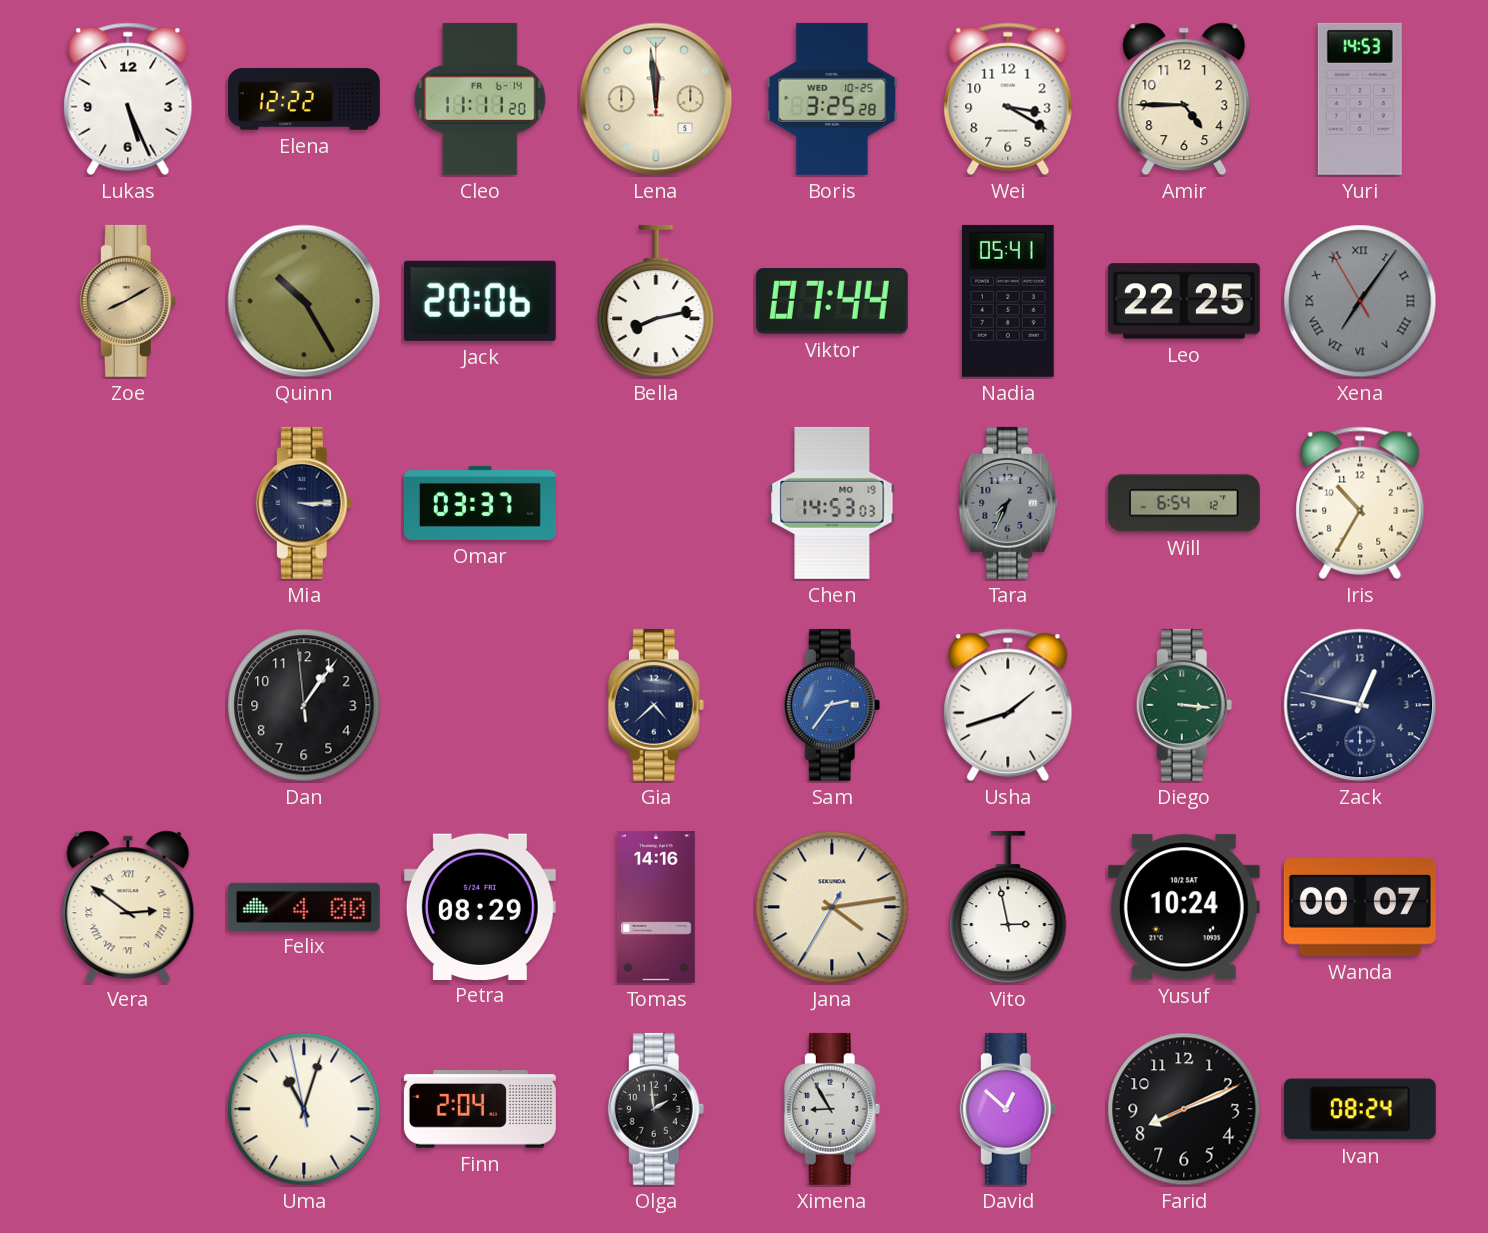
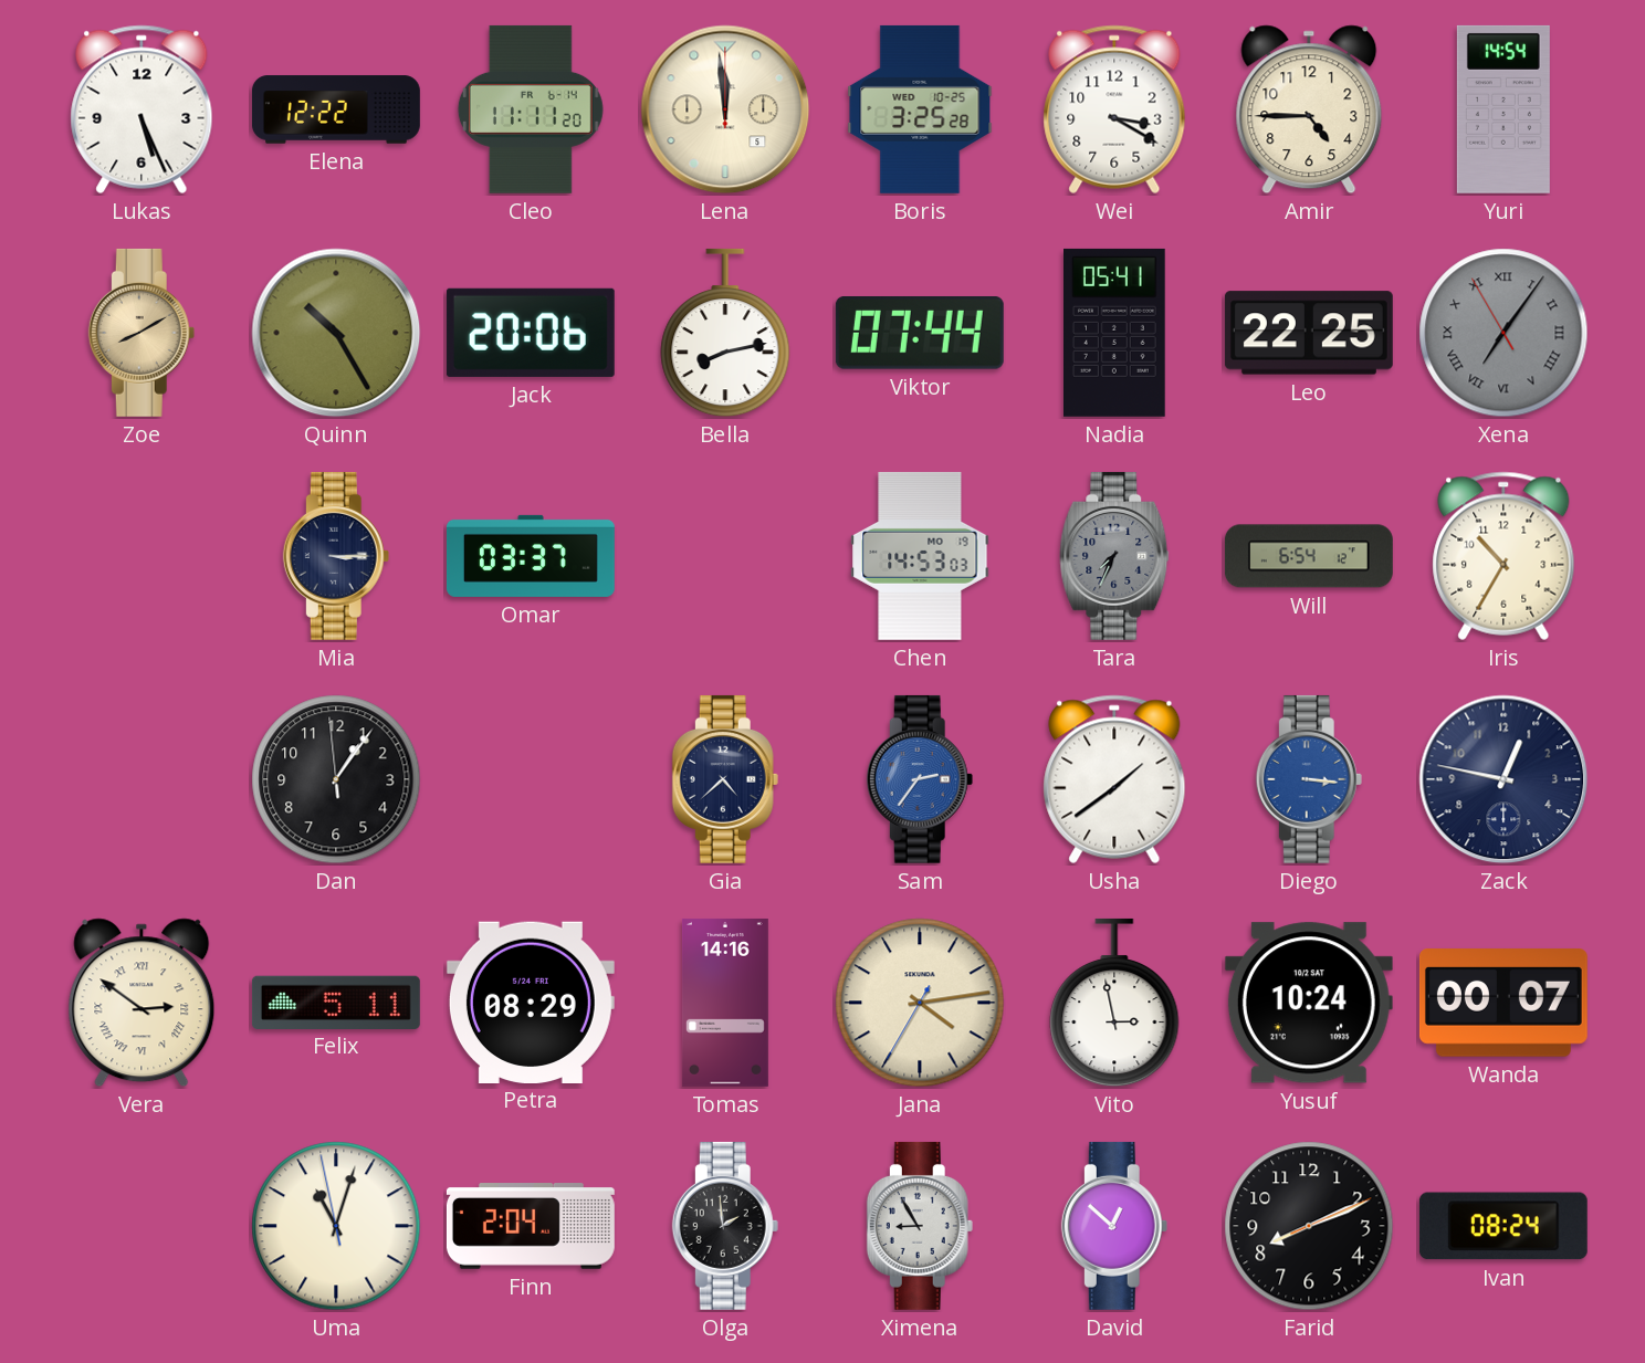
Yuri: 14:53 -> 14:54 (1503, 109)
Usha: 1:42 -> 1:39 (1114, 779)
Diego dial: green -> blue (1309, 779)
Felix: 4:00 -> 5:11 (336, 1002)
